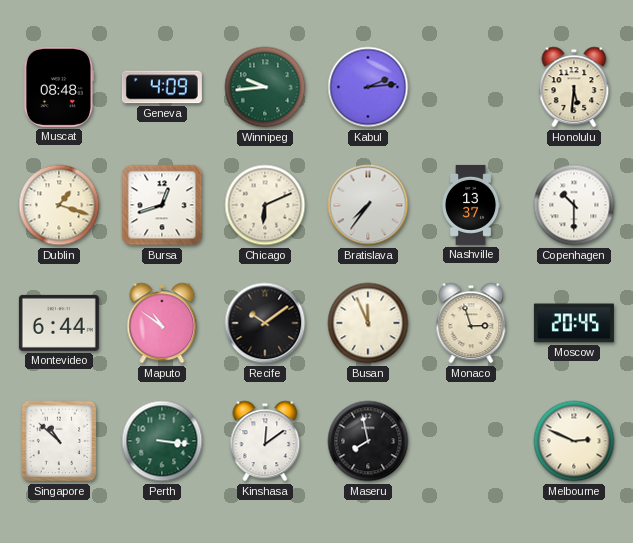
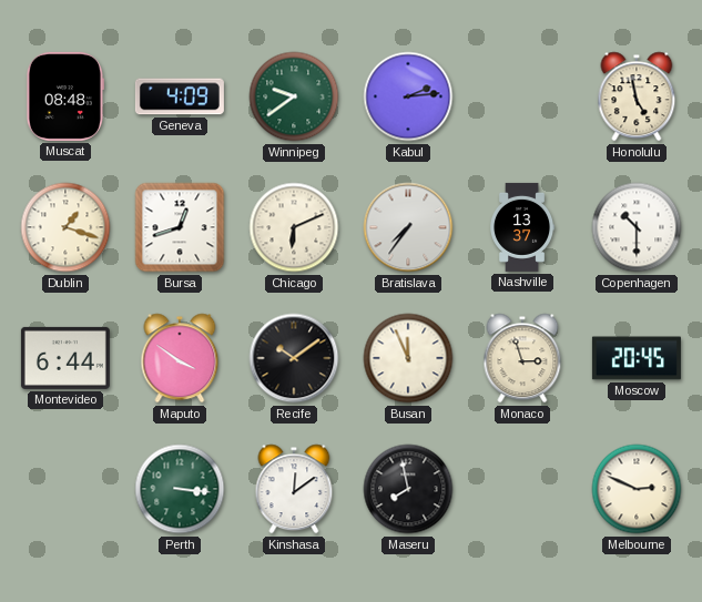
Winnipeg: 9:44 -> 9:39 (294, 96)
Honolulu: 5:31 -> 4:58 (637, 96)
Maputo: 10:51 -> 3:51 (180, 358)
Singapore: 10:52 -> none (59, 441)
